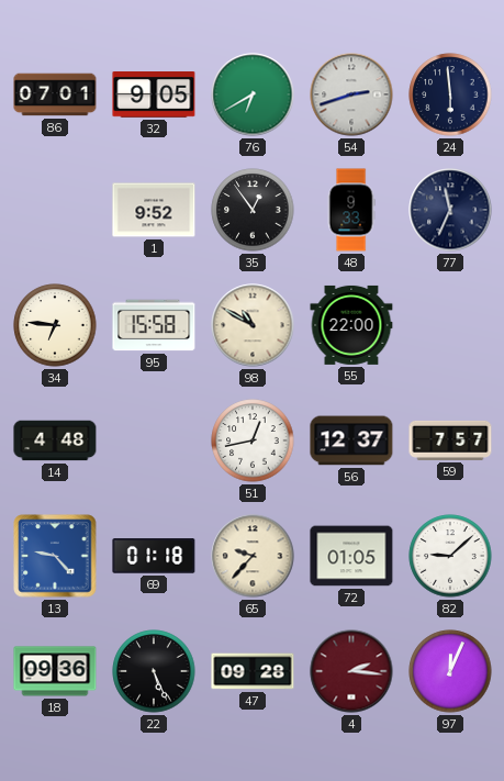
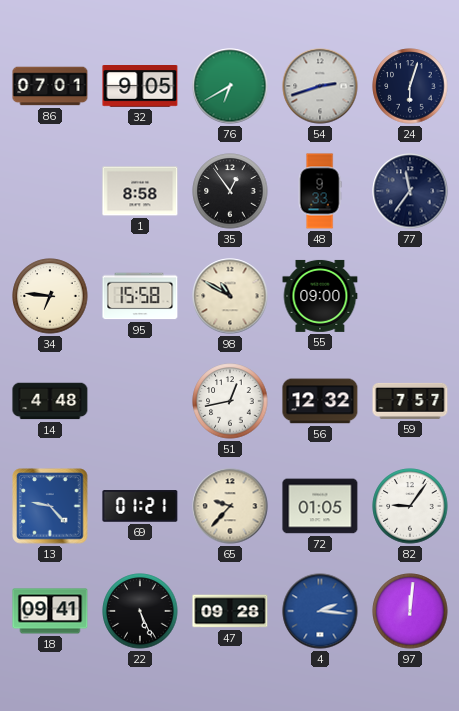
24: 5:59 -> 6:03 (410, 86)
1: 9:52 -> 8:58 (140, 191)
77: 11:34 -> 11:36 (410, 191)
55: 22:00 -> 09:00 (320, 296)
56: 12:37 -> 12:32 (320, 401)
69: 01:18 -> 01:21 (140, 506)
82: 9:08 -> 9:06 (410, 506)
18: 09:36 -> 09:41 (50, 611)
4 dial: burgundy -> blue (320, 611)
97: 12:04 -> 12:01 (410, 611)
